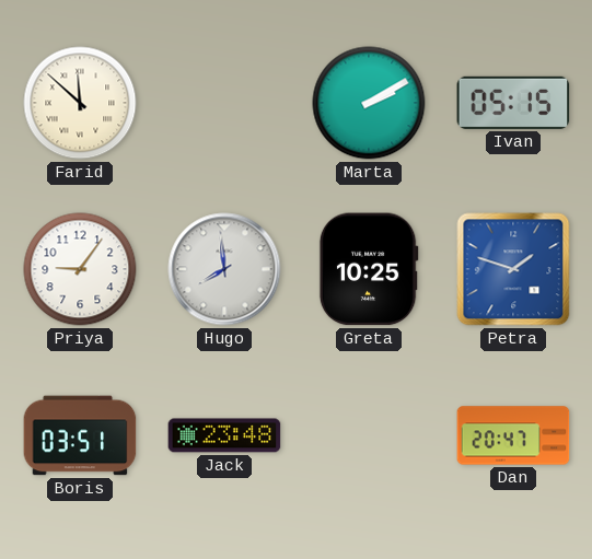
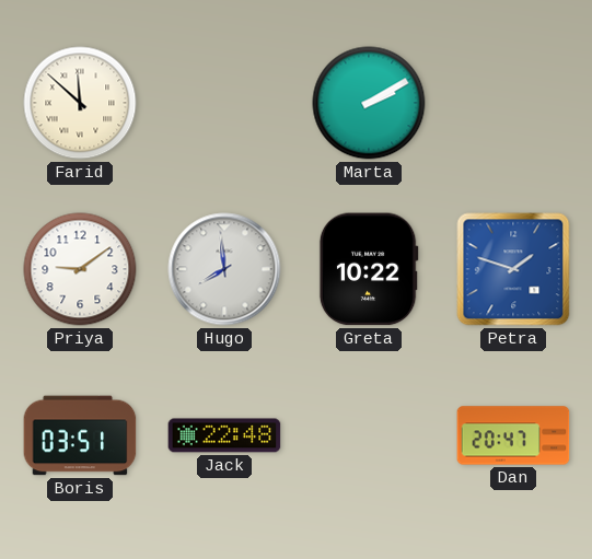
Ivan: 05:15 -> none (513, 103)
Priya: 9:06 -> 9:09 (80, 269)
Greta: 10:25 -> 10:22 (369, 269)
Jack: 23:48 -> 22:48 (224, 435)
